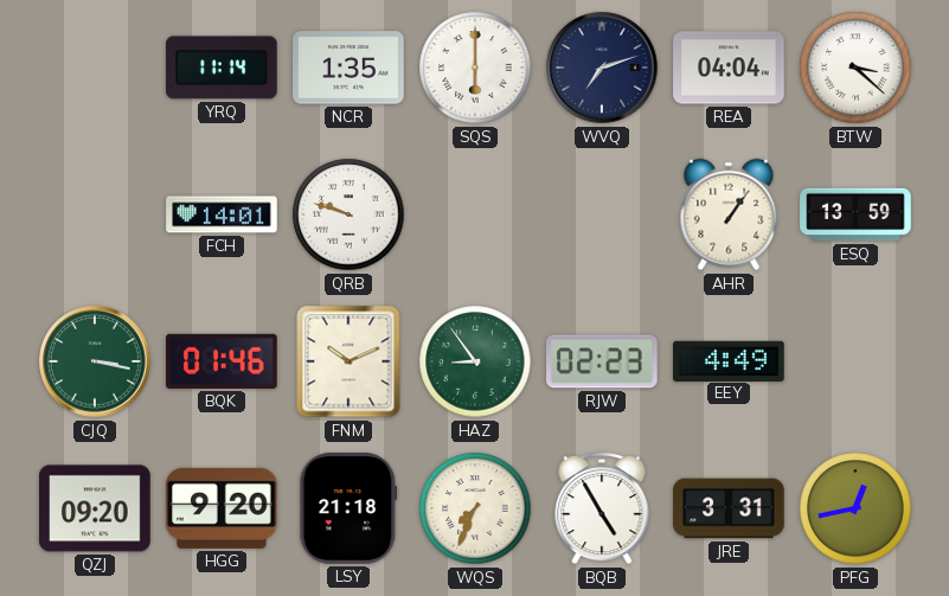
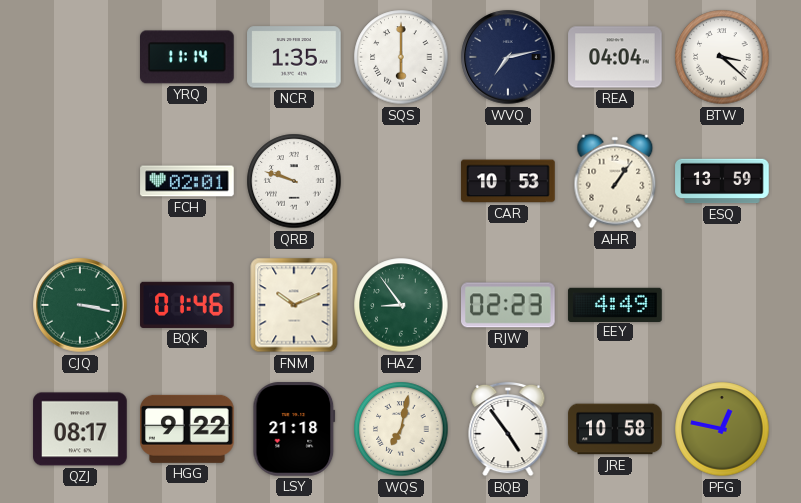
WVQ: 7:12 -> 7:13 (508, 57)
FCH: 14:01 -> 02:01 (187, 181)
CAR: none -> 10:53 (508, 181)
QZJ: 09:20 -> 08:17 (80, 429)
HGG: 9:20 -> 9:22 (188, 429)
WQS: 7:34 -> 7:02 (401, 429)
BQB: 4:55 -> 4:54 (508, 429)
JRE: 3:31 -> 10:58 (615, 429)
PFG: 12:43 -> 12:47 (722, 429)
